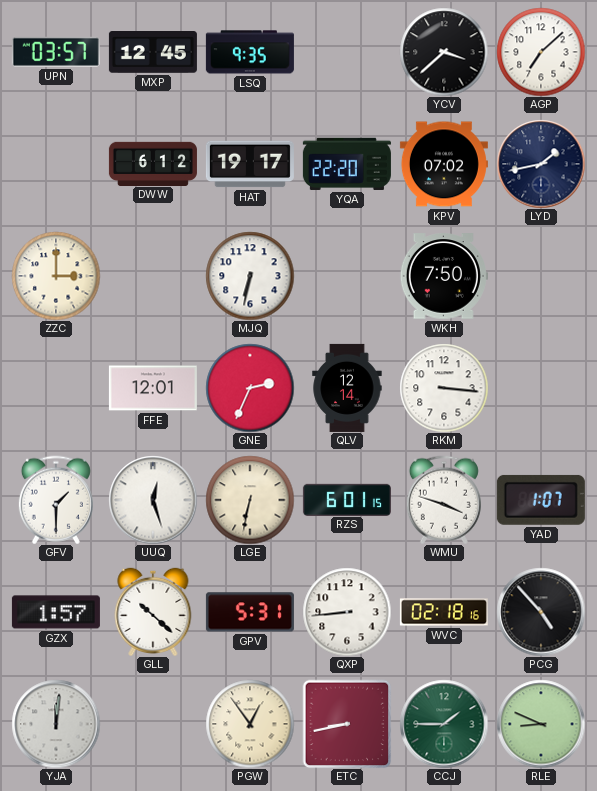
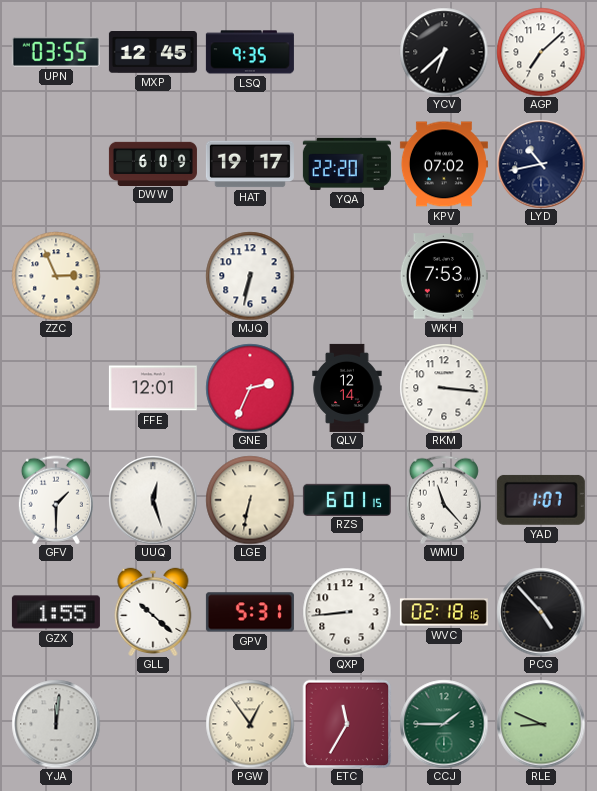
UPN: 03:57 -> 03:55 (56, 52)
YCV: 3:38 -> 6:38 (444, 52)
DWW: 6:12 -> 6:09 (153, 163)
LYD: 1:43 -> 10:43 (541, 164)
ZZC: 3:00 -> 2:56 (56, 276)
WKH: 7:50 -> 7:53 (444, 276)
WMU: 3:48 -> 11:23 (444, 500)
GZX: 1:57 -> 1:55 (56, 612)
ETC: 8:43 -> 11:35 (347, 724)
